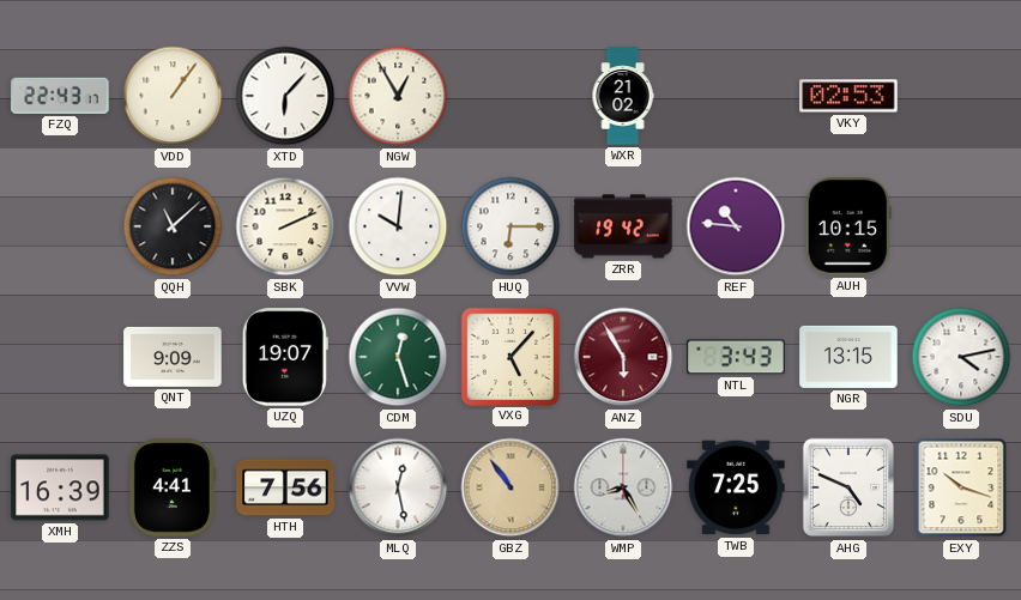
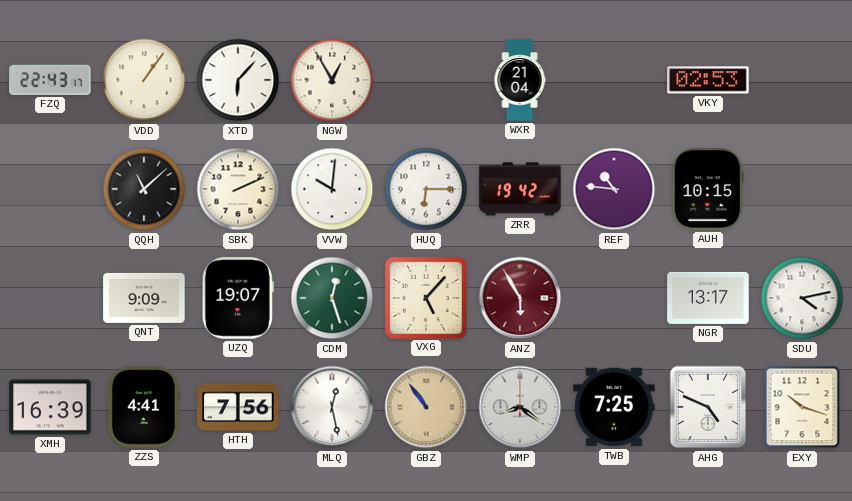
WXR: 21:02 -> 21:04 (520, 80)
NTL: 3:43 -> none (736, 357)
NGR: 13:15 -> 13:17 (708, 298)
WMP: 8:25 -> 8:21 (520, 407)
